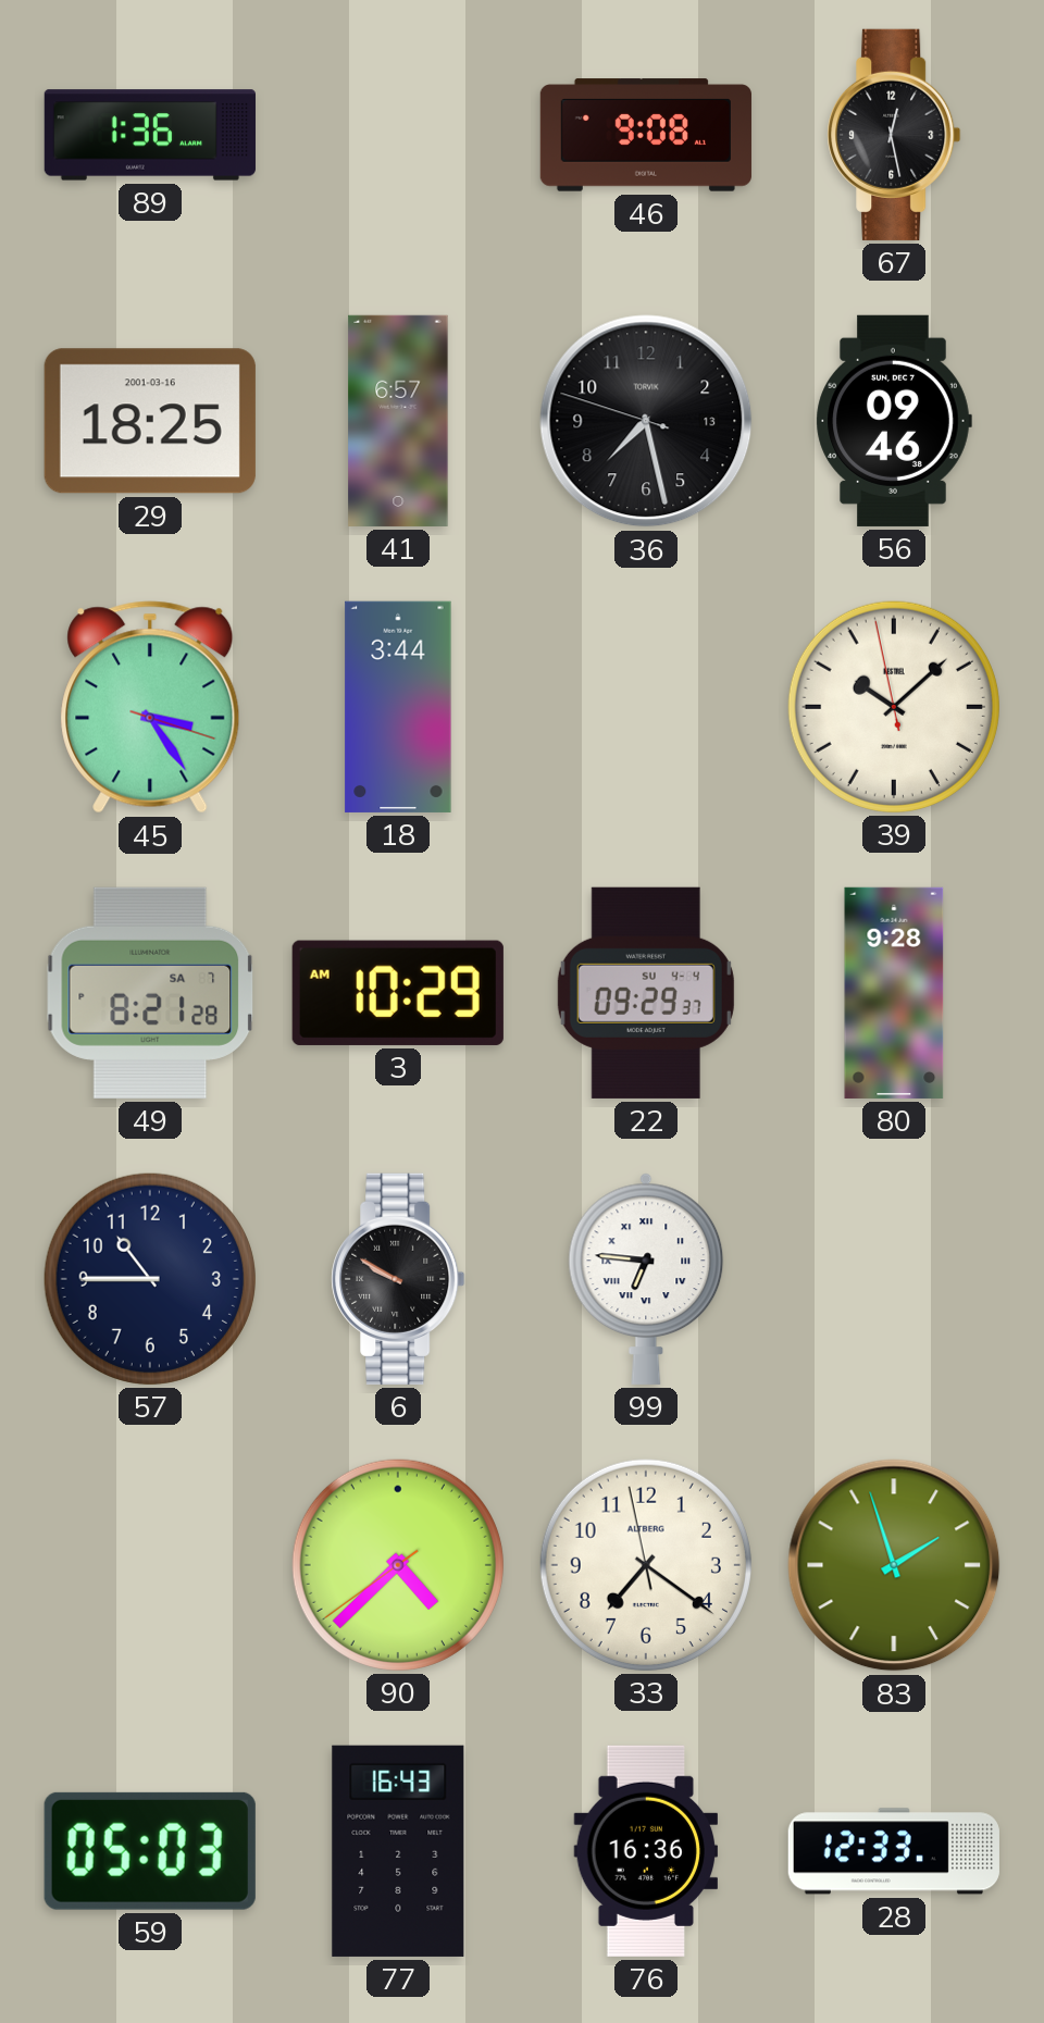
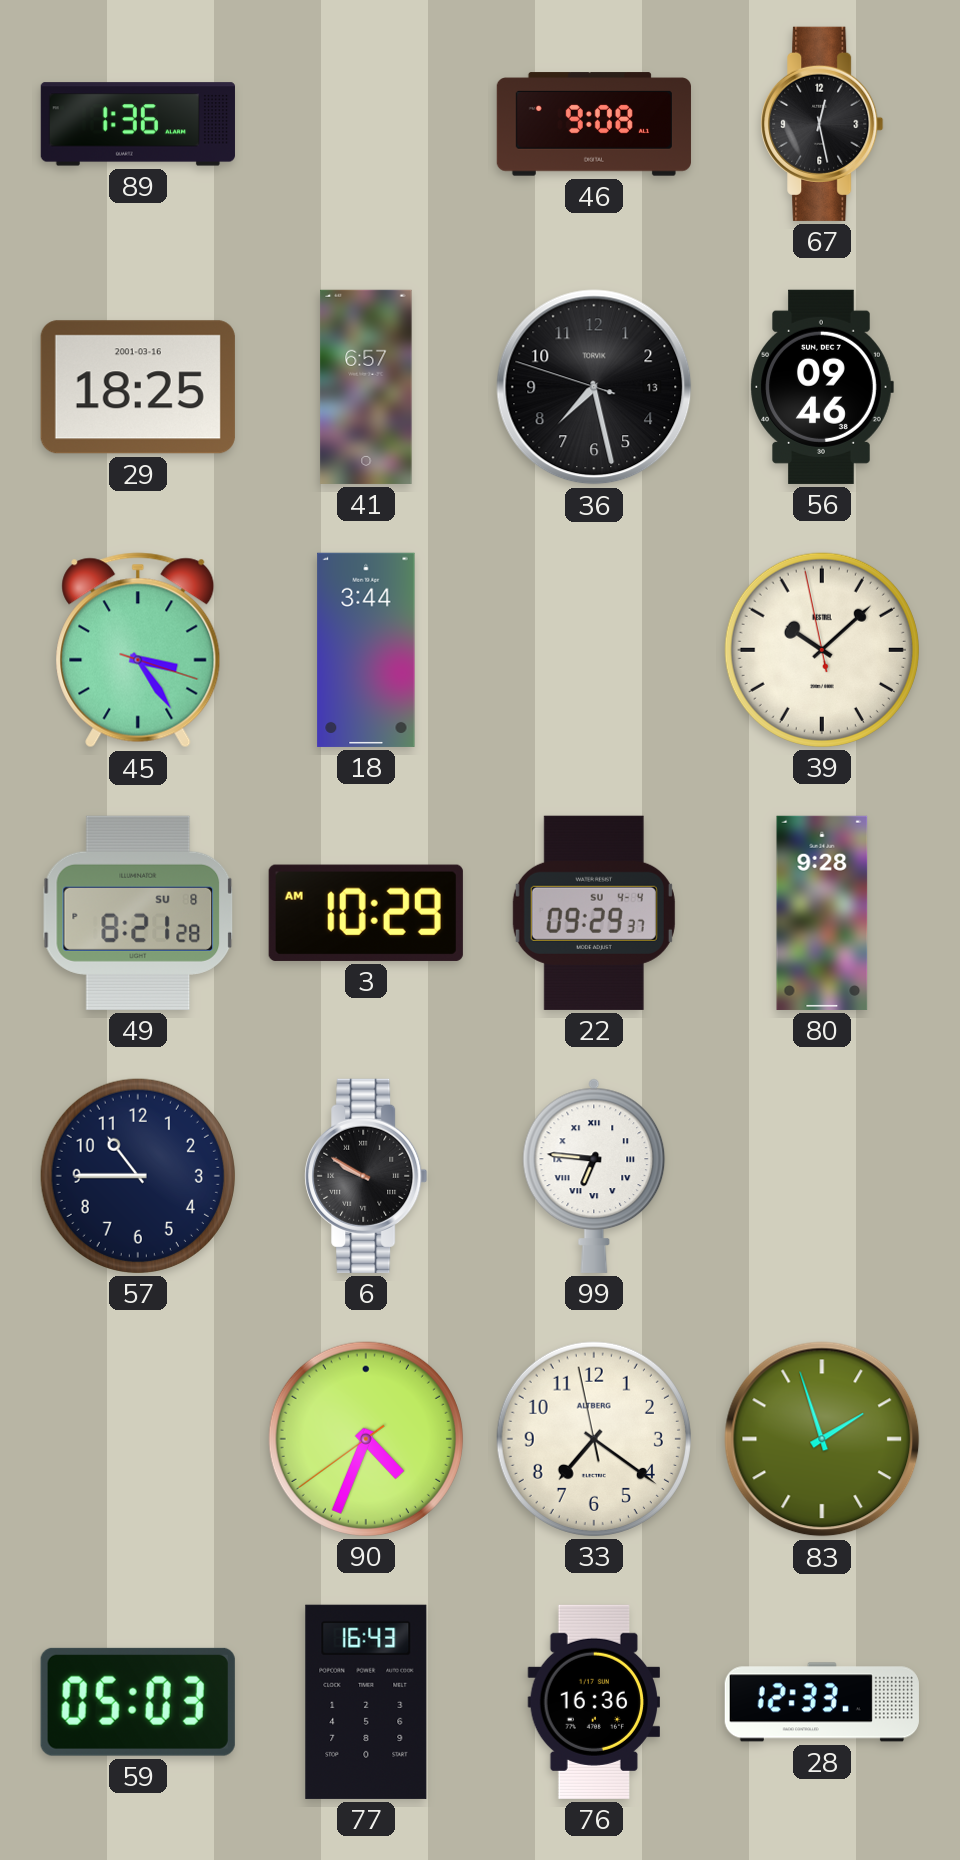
49 date: SA 7 -> SU 8 (138, 913)
90: 4:37 -> 4:33 (366, 1439)
